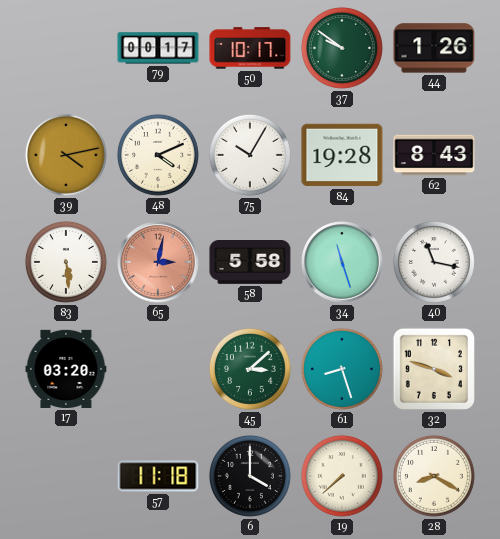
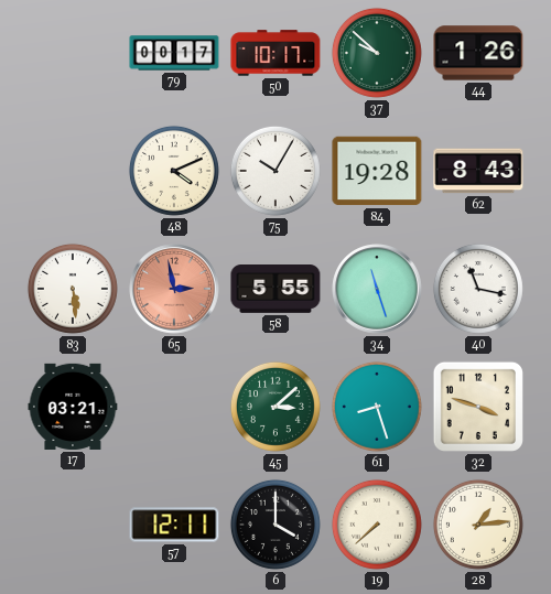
37: 9:51 -> 9:52 (377, 53)
39: 4:13 -> none (66, 155)
65: 3:02 -> 2:58 (174, 289)
58: 5:58 -> 5:55 (275, 290)
17: 03:20 -> 03:21 (73, 407)
57: 11:18 -> 12:11 (174, 525)
28: 8:20 -> 1:14 (478, 525)
